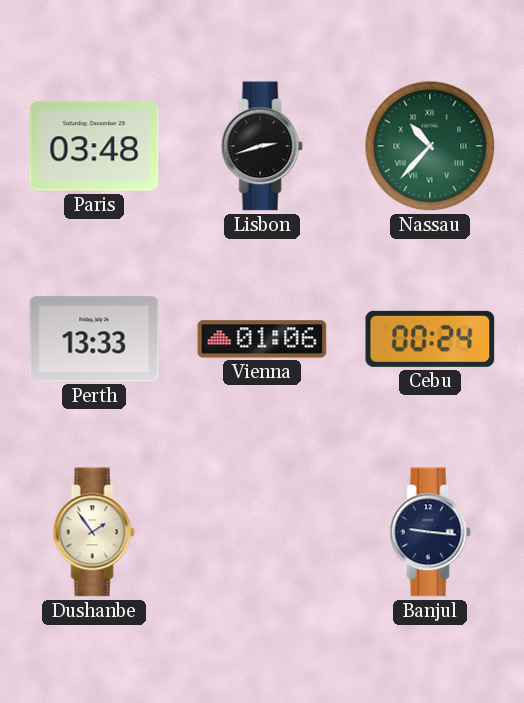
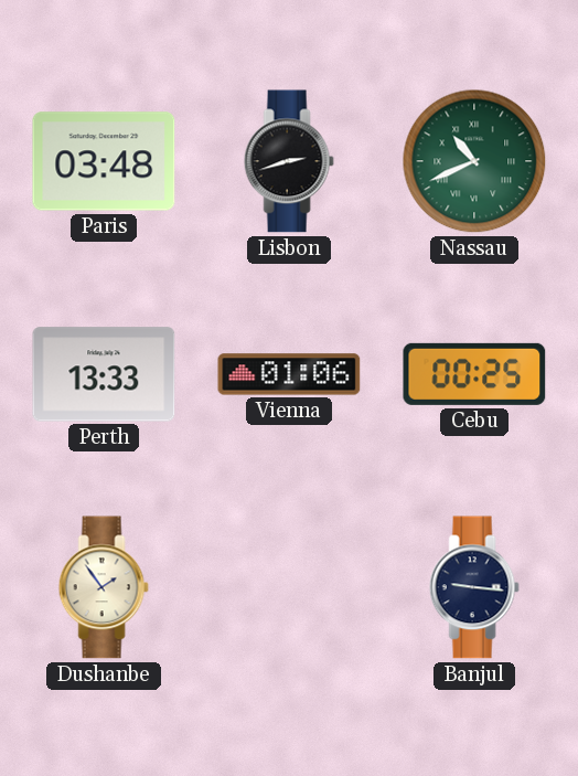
Nassau: 10:37 -> 10:41 (474, 161)
Cebu: 00:24 -> 00:25 (474, 374)
